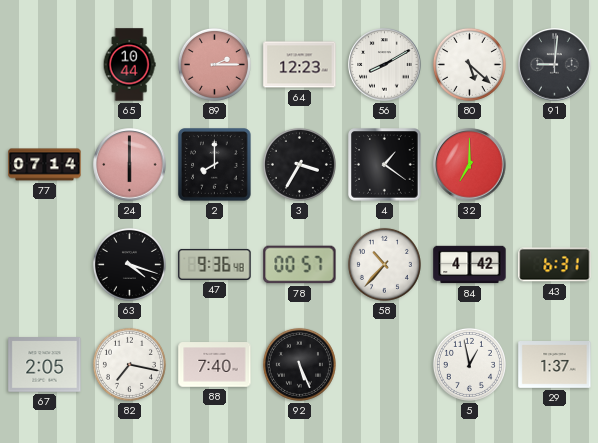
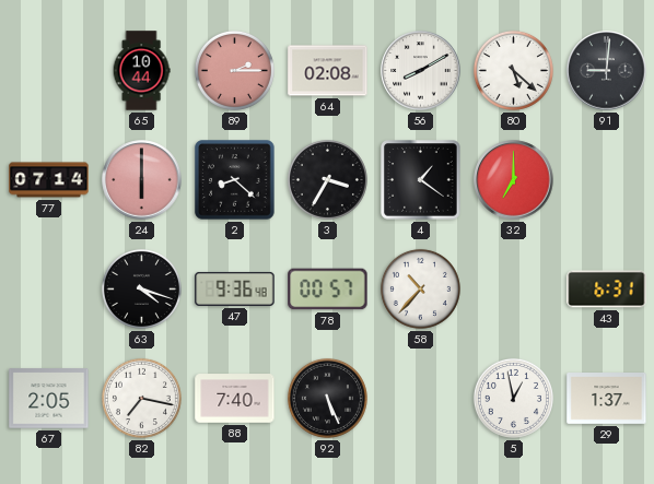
64: 12:23 -> 02:08 (328, 71)
2: 8:00 -> 8:22 (235, 180)
84: 4:42 -> none (470, 265)
